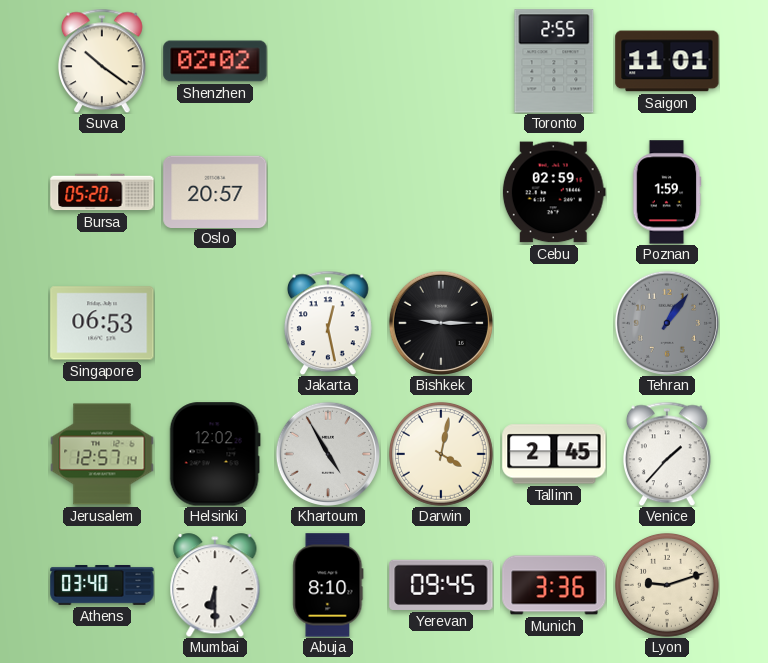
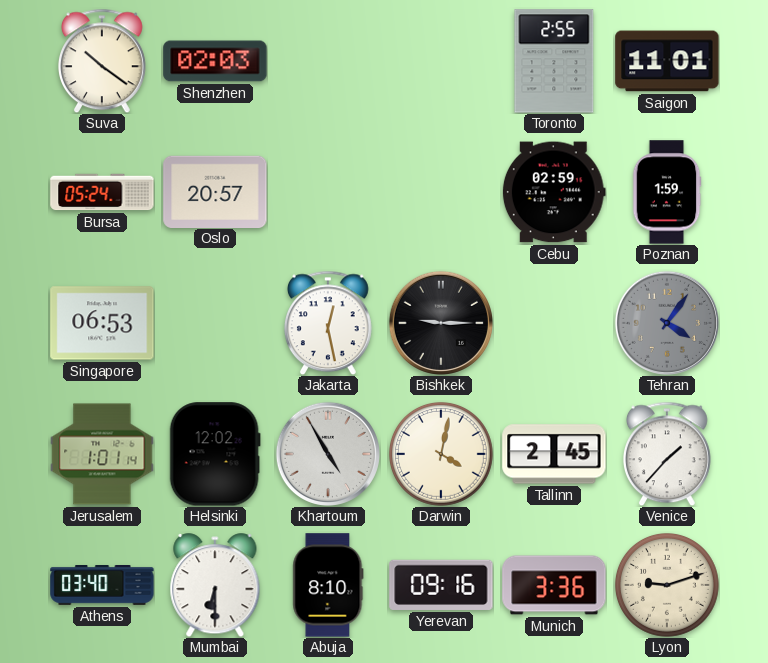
Shenzhen: 02:02 -> 02:03 (215, 61)
Bursa: 05:20 -> 05:24 (102, 192)
Tehran: 1:06 -> 4:06 (667, 323)
Jerusalem: 12:57 -> 1:01 (102, 454)
Yerevan: 09:45 -> 09:16 (441, 585)
